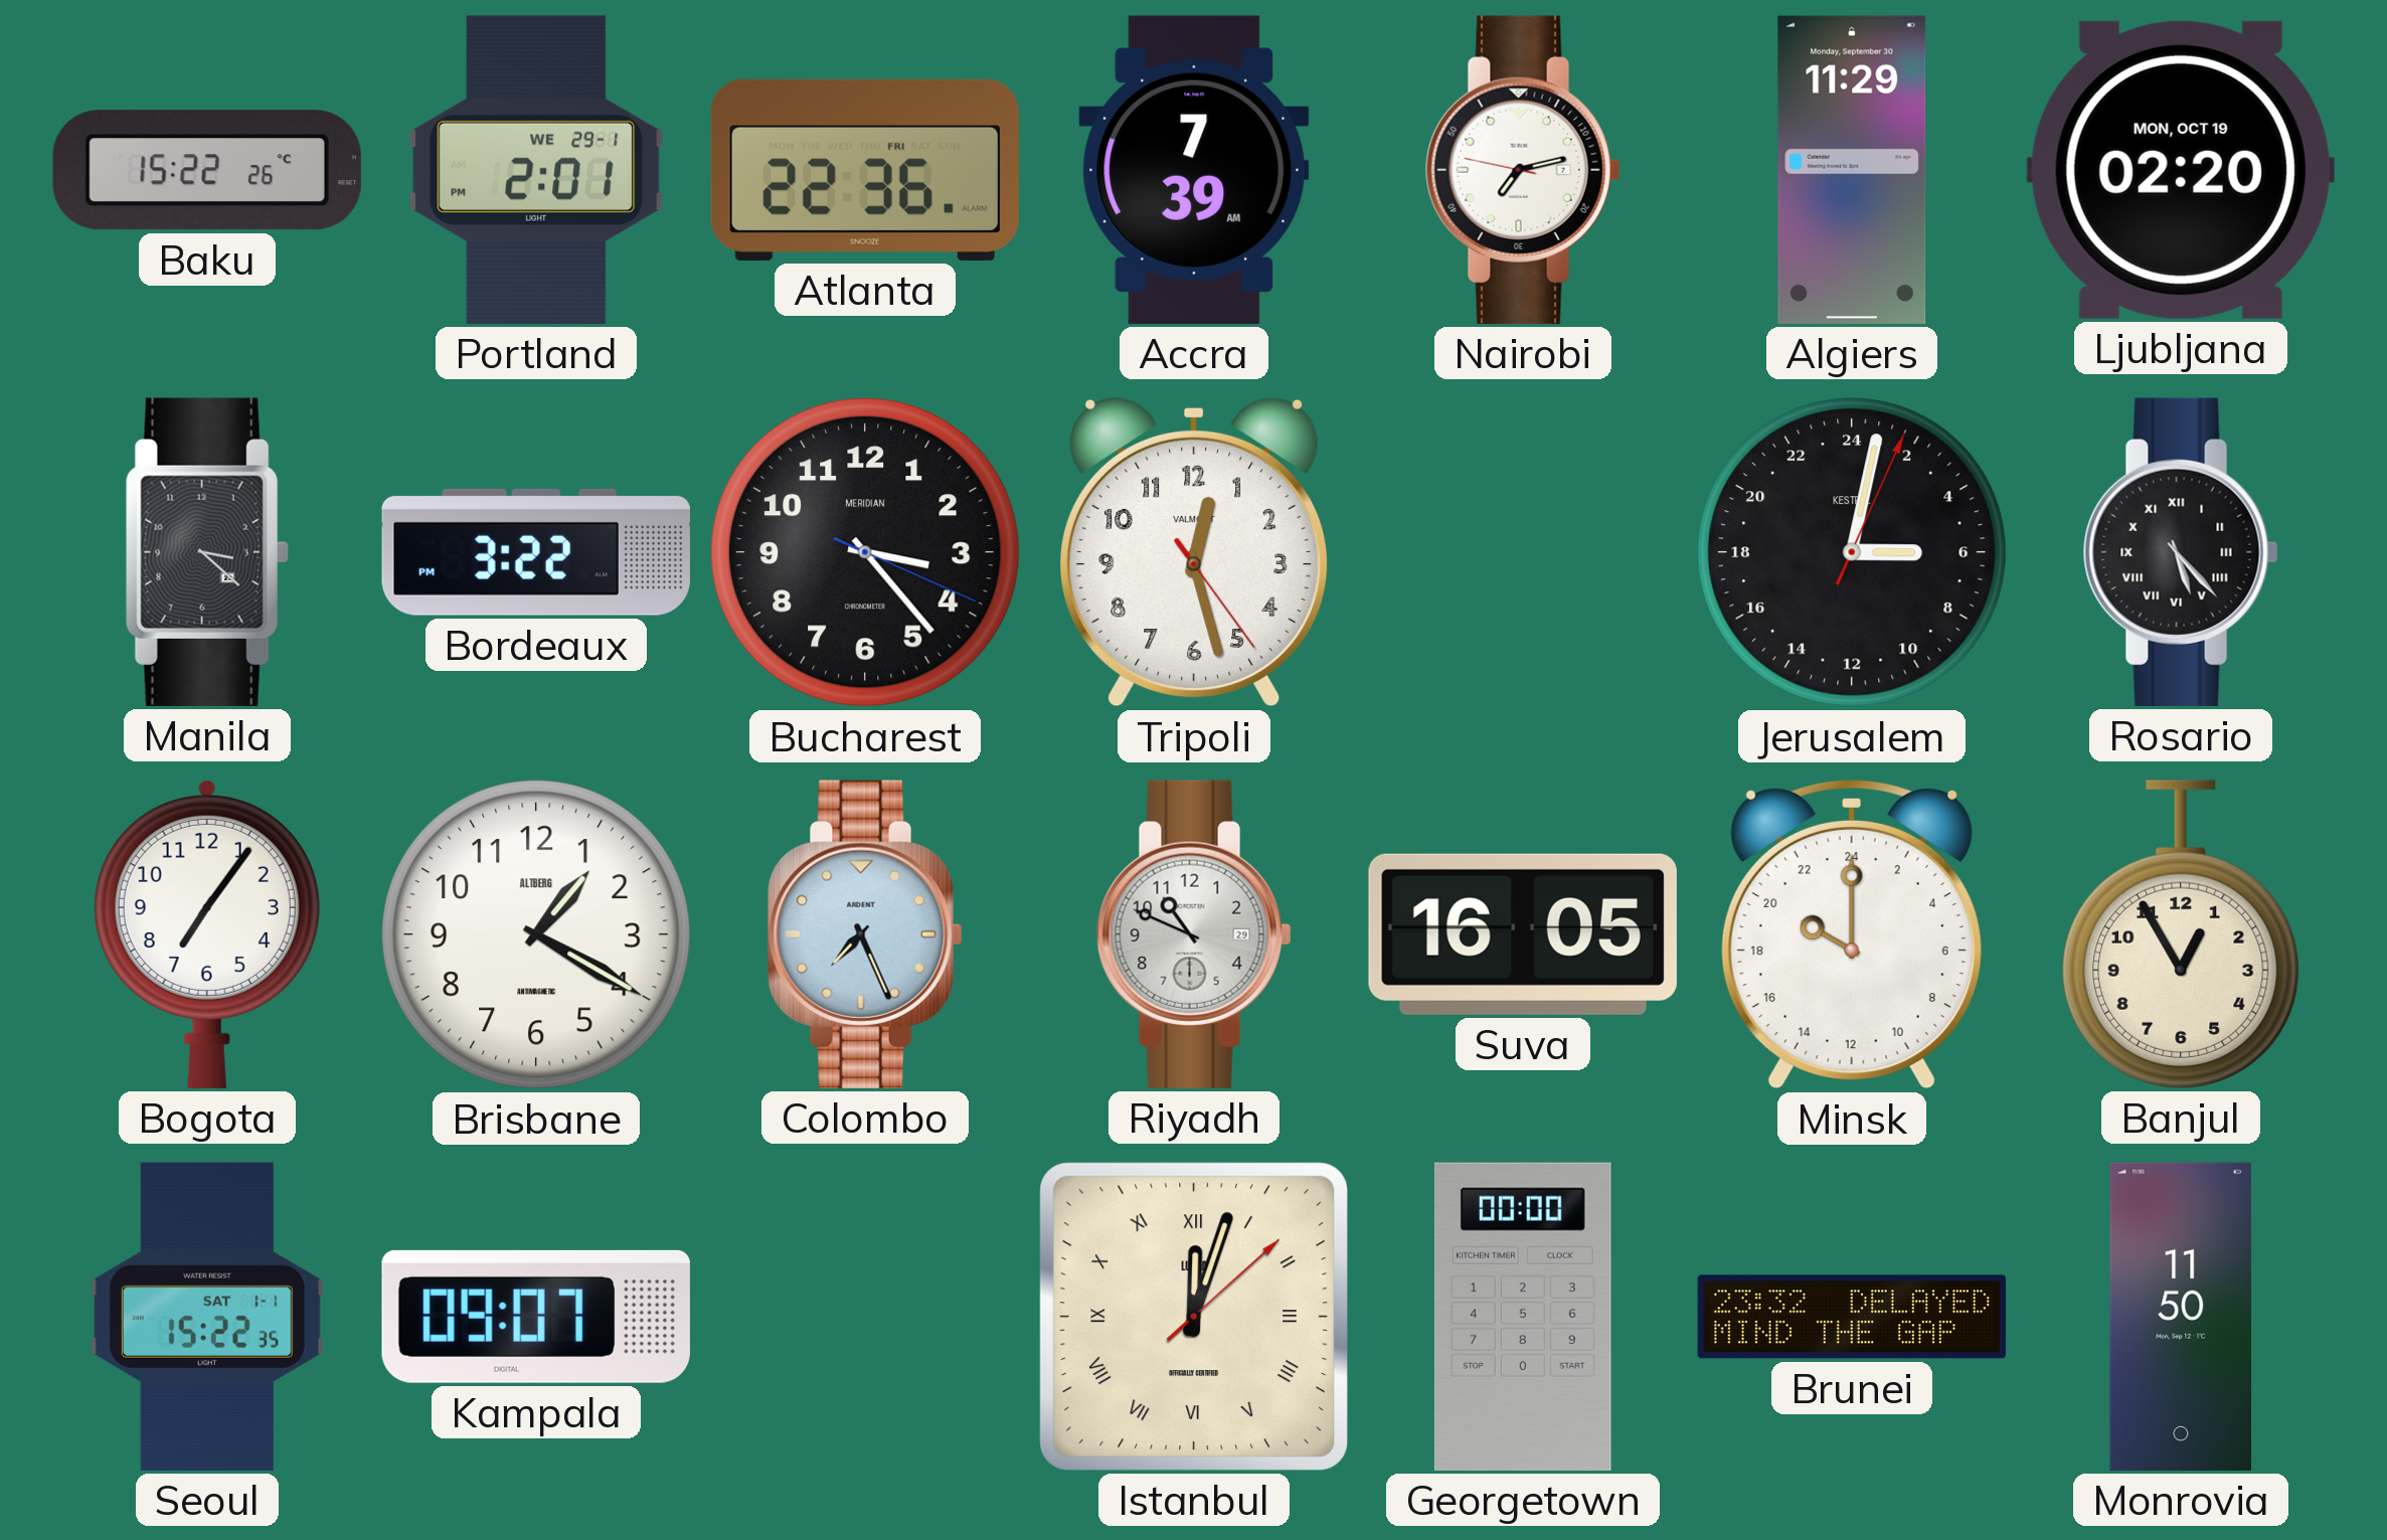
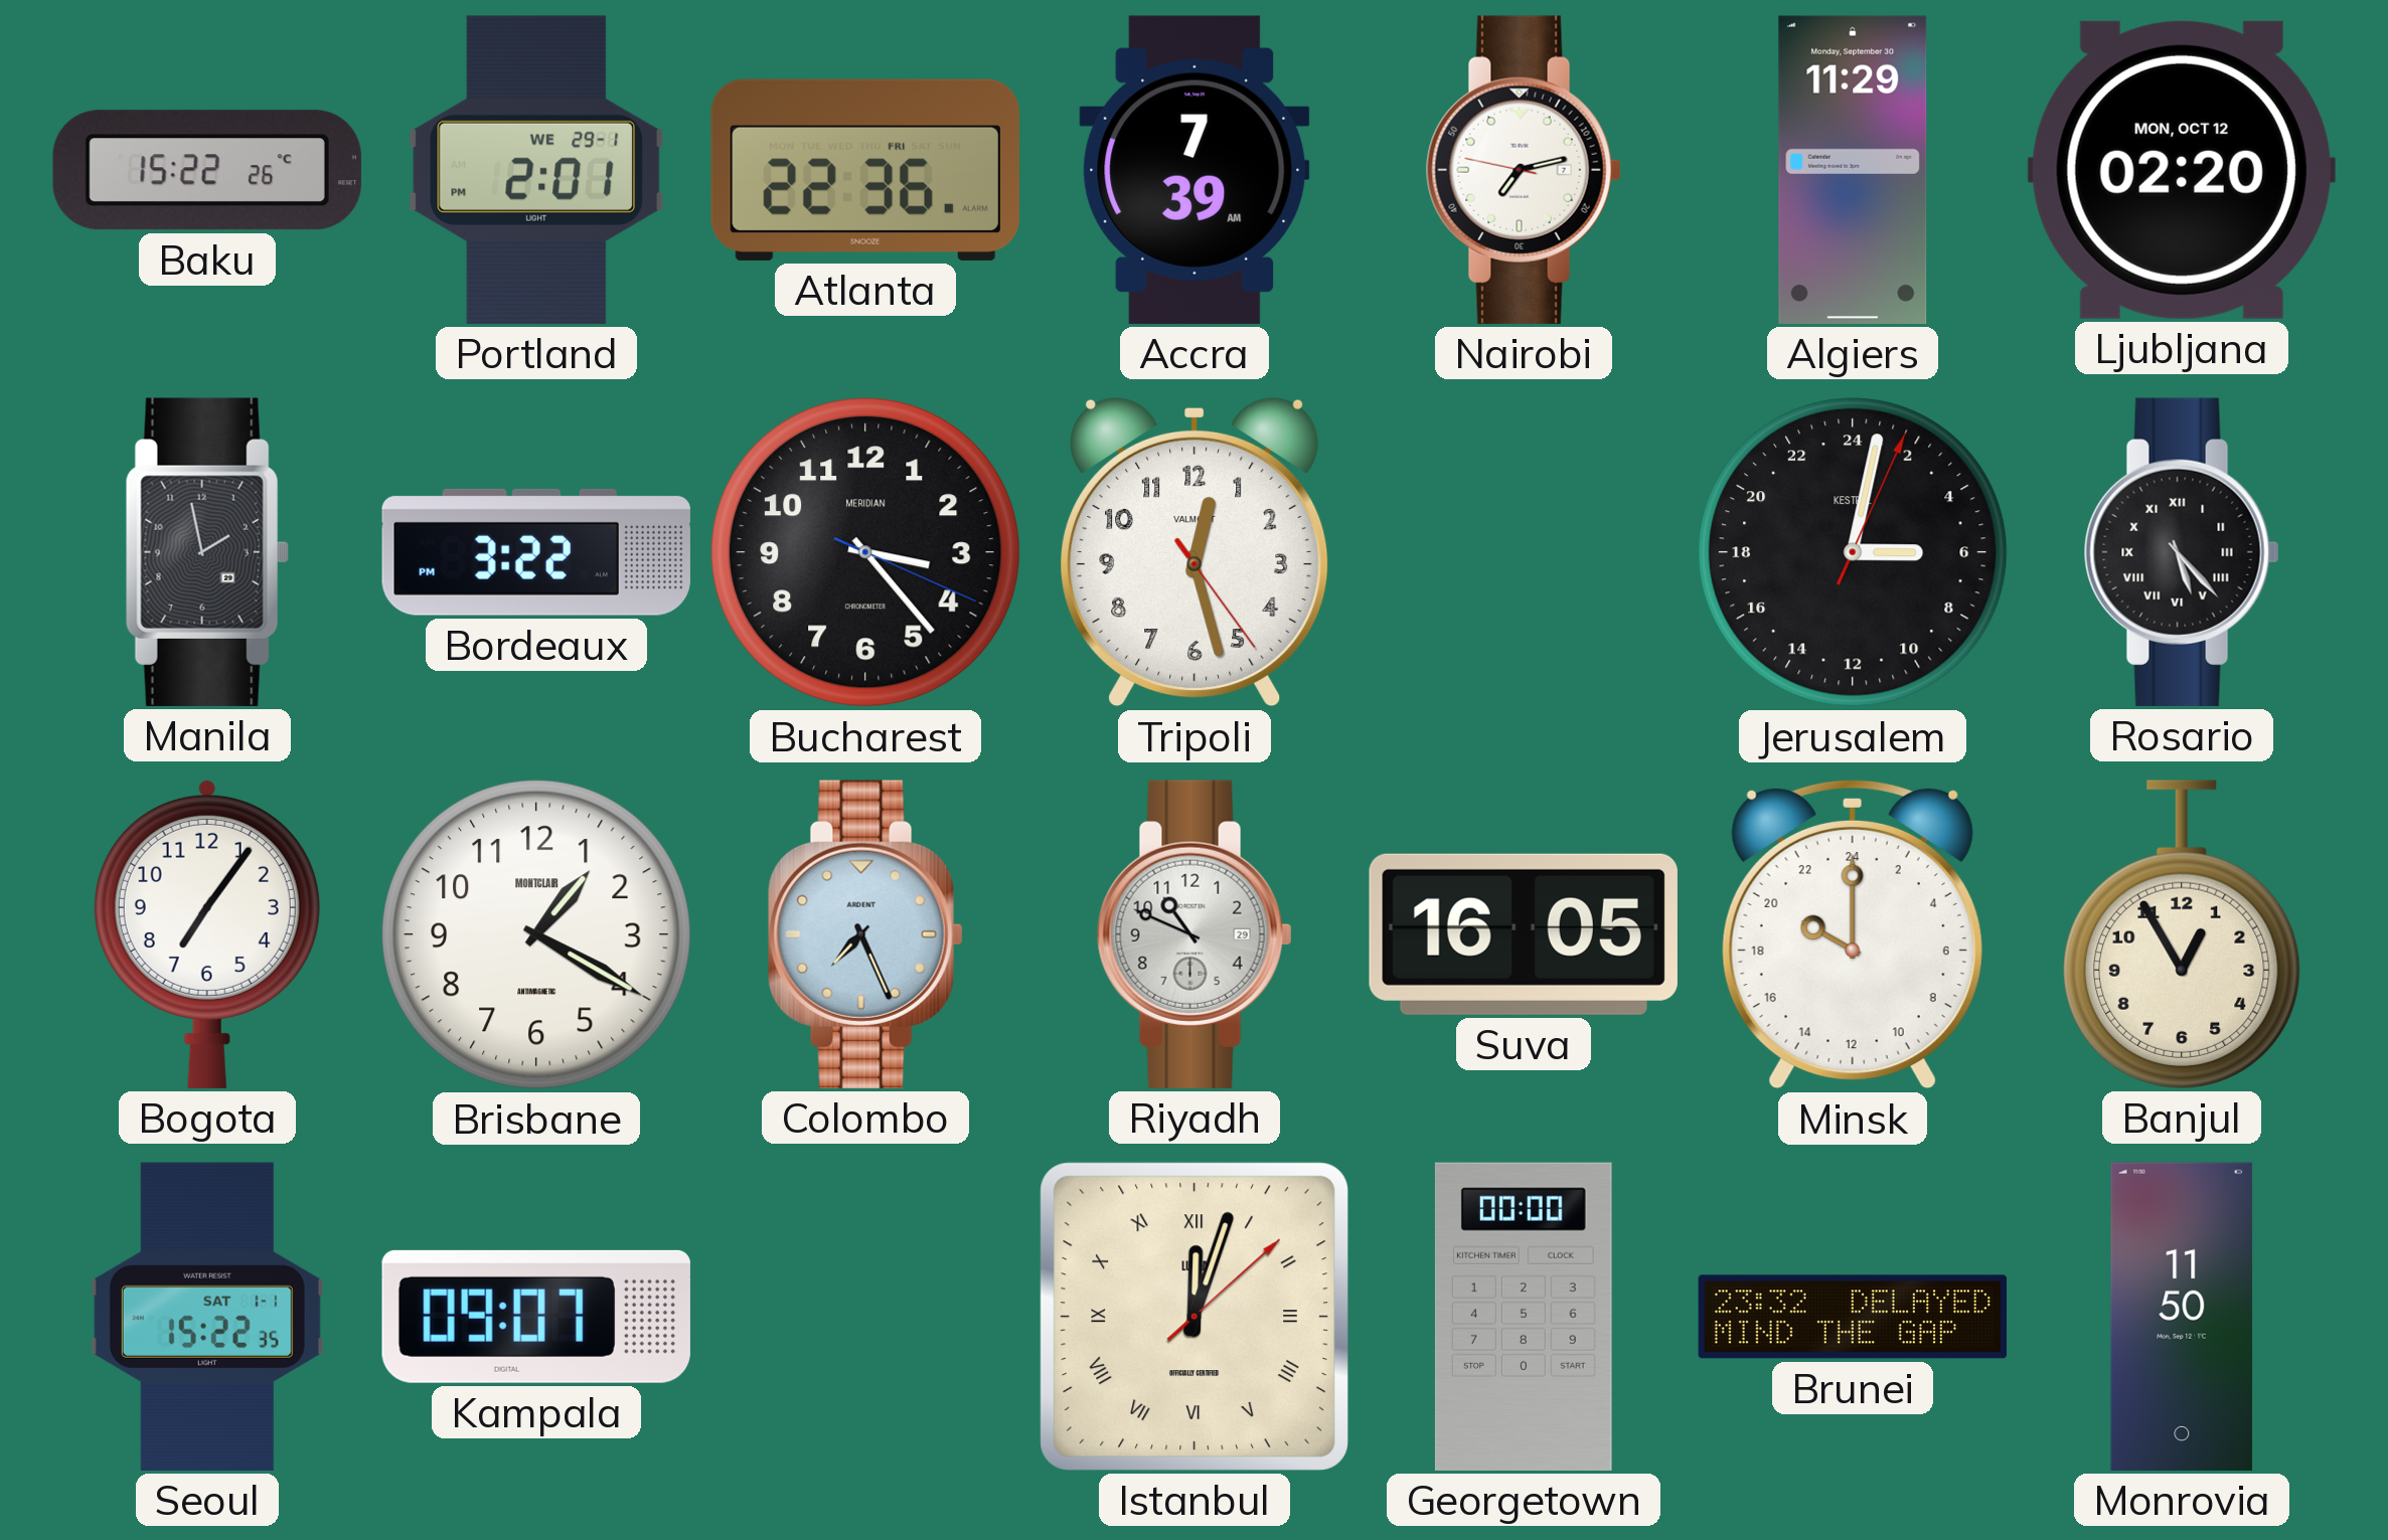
Ljubljana date: MON, OCT 19 -> MON, OCT 12 (2182, 170)
Manila: 3:22 -> 1:58 (207, 552)
Brisbane brand: ALTBERG -> MONTCLAIR (536, 934)
